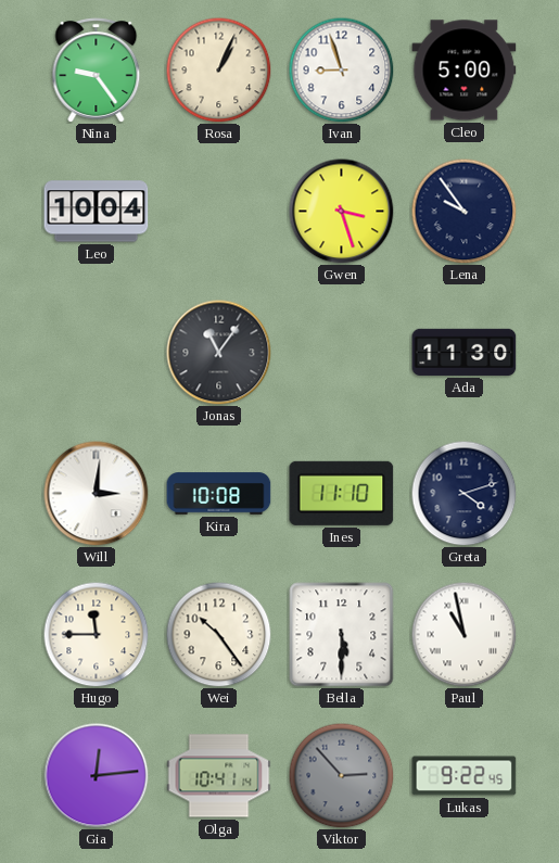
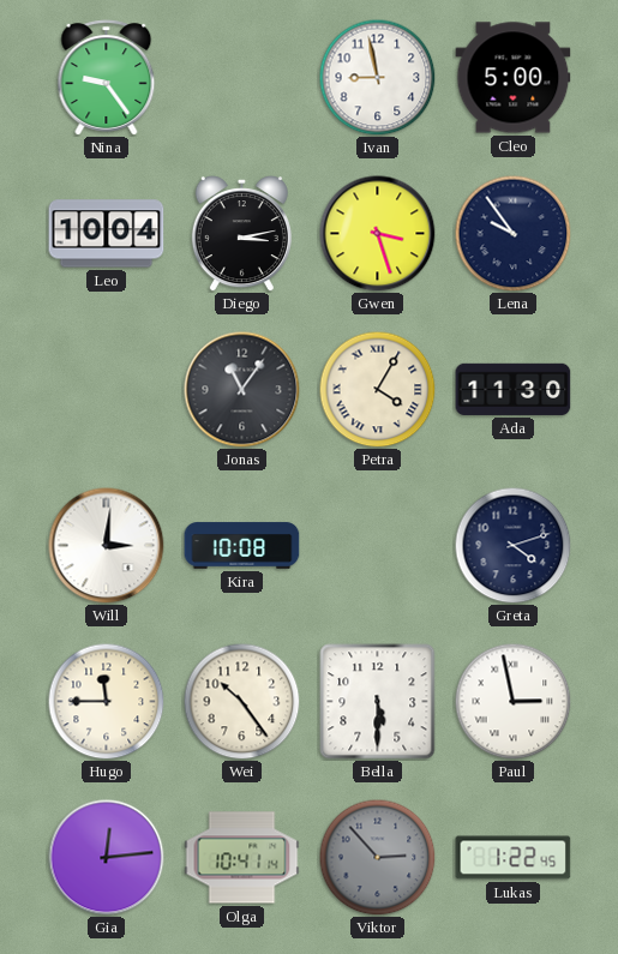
Rosa: 1:04 -> none (218, 69)
Ivan: 8:57 -> 8:58 (377, 77)
Diego: none -> 3:13 (241, 234)
Petra: none -> 4:05 (377, 389)
Ines: 11:10 -> none (342, 493)
Paul: 10:58 -> 2:58 (512, 701)
Lukas: 9:22 -> 1:22 (514, 858)
